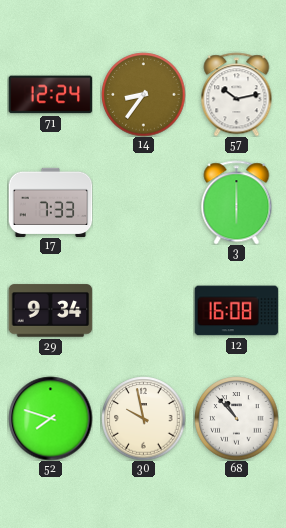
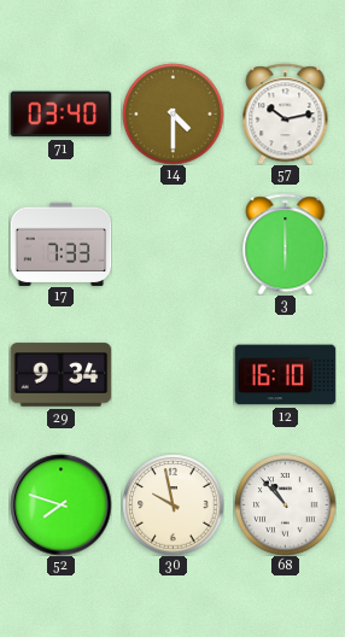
71: 12:24 -> 03:40 (60, 115)
14: 8:36 -> 4:30 (172, 113)
12: 16:08 -> 16:10 (285, 375)
